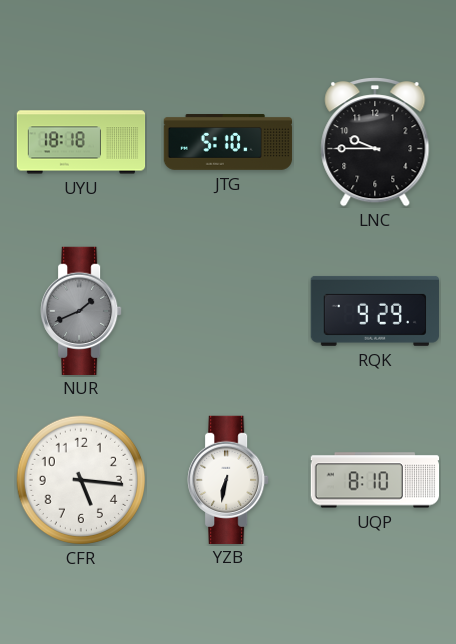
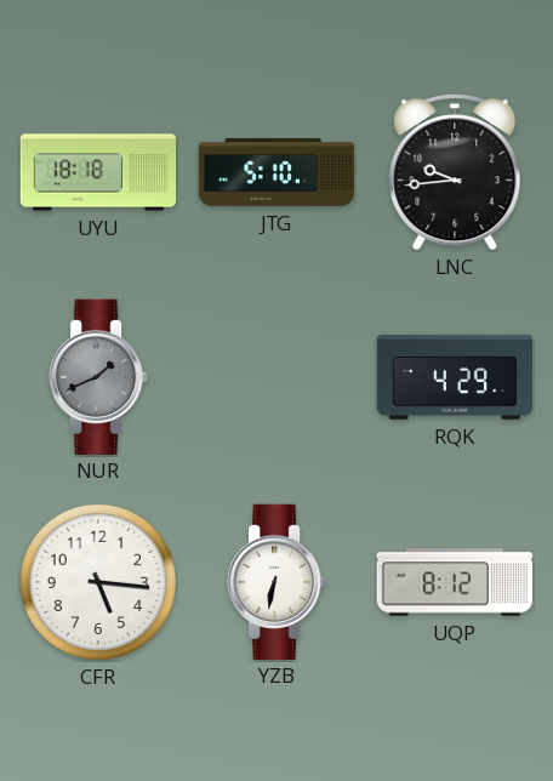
LNC: 9:45 -> 9:44 (455, 173)
RQK: 9:29 -> 4:29 (454, 377)
UQP: 8:10 -> 8:12 (455, 582)
